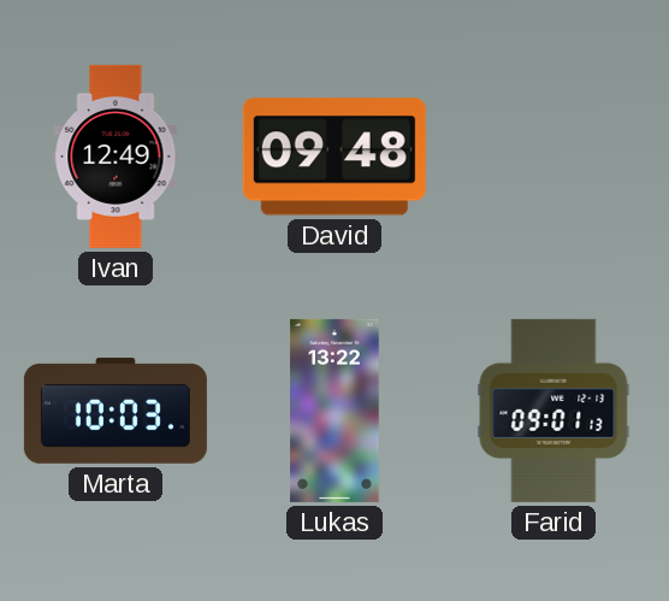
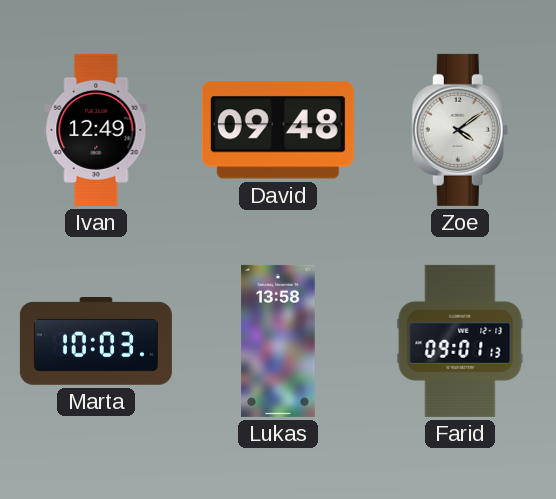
Zoe: none -> 4:09 (460, 130)
Lukas: 13:22 -> 13:58 (278, 341)
